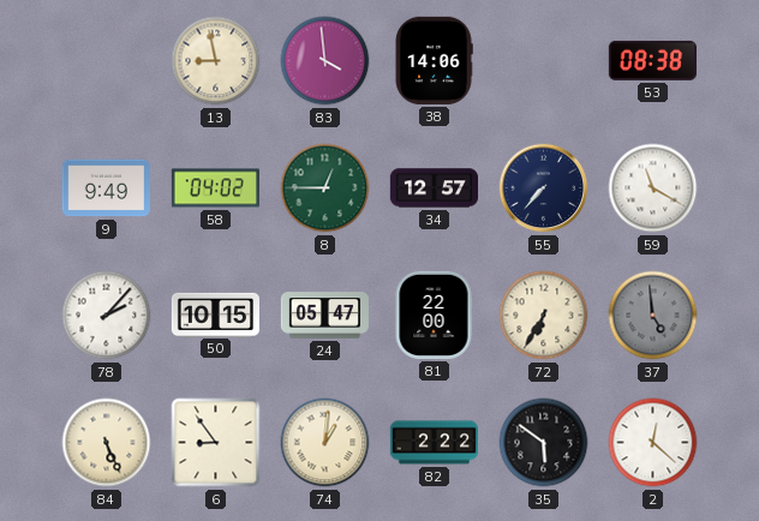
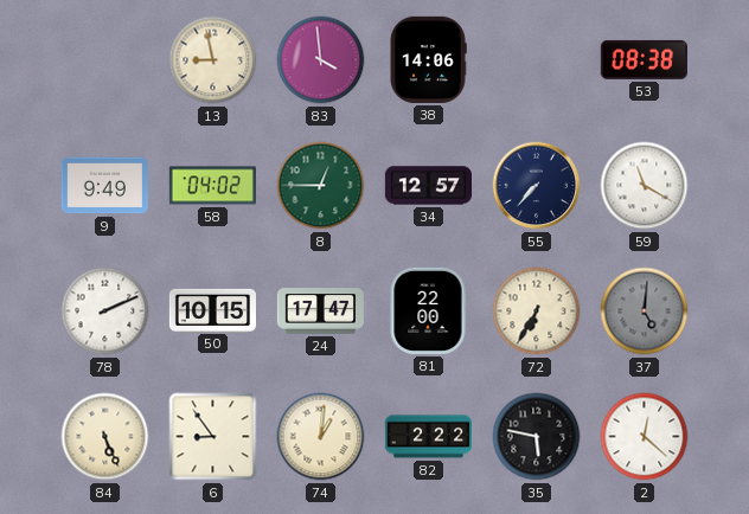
78: 2:07 -> 2:11 (105, 311)
24: 05:47 -> 17:47 (320, 311)
37: 4:59 -> 5:01 (645, 311)
35: 5:51 -> 5:47 (537, 437)
